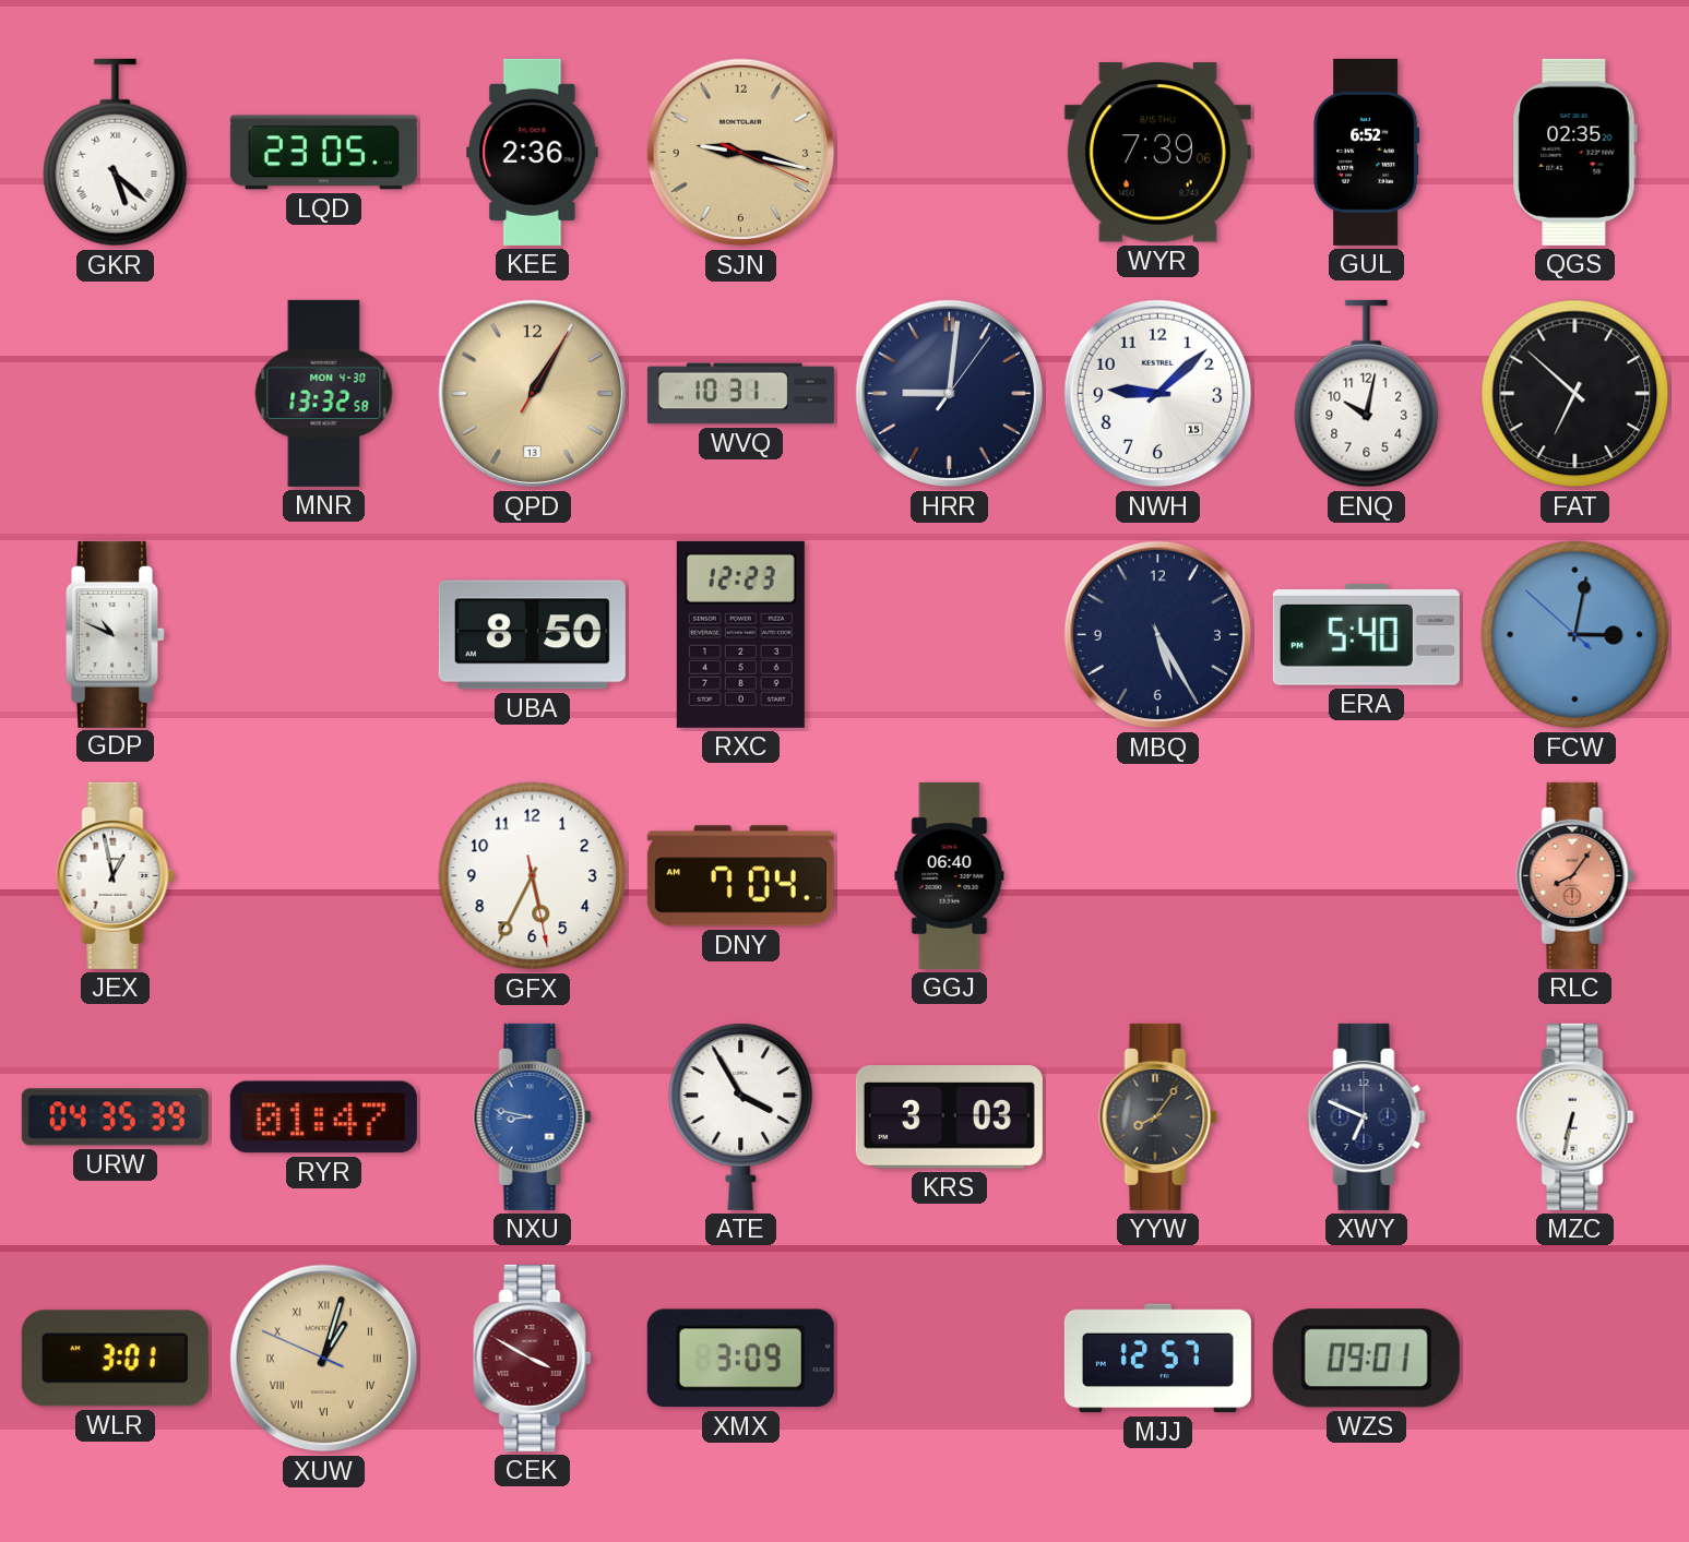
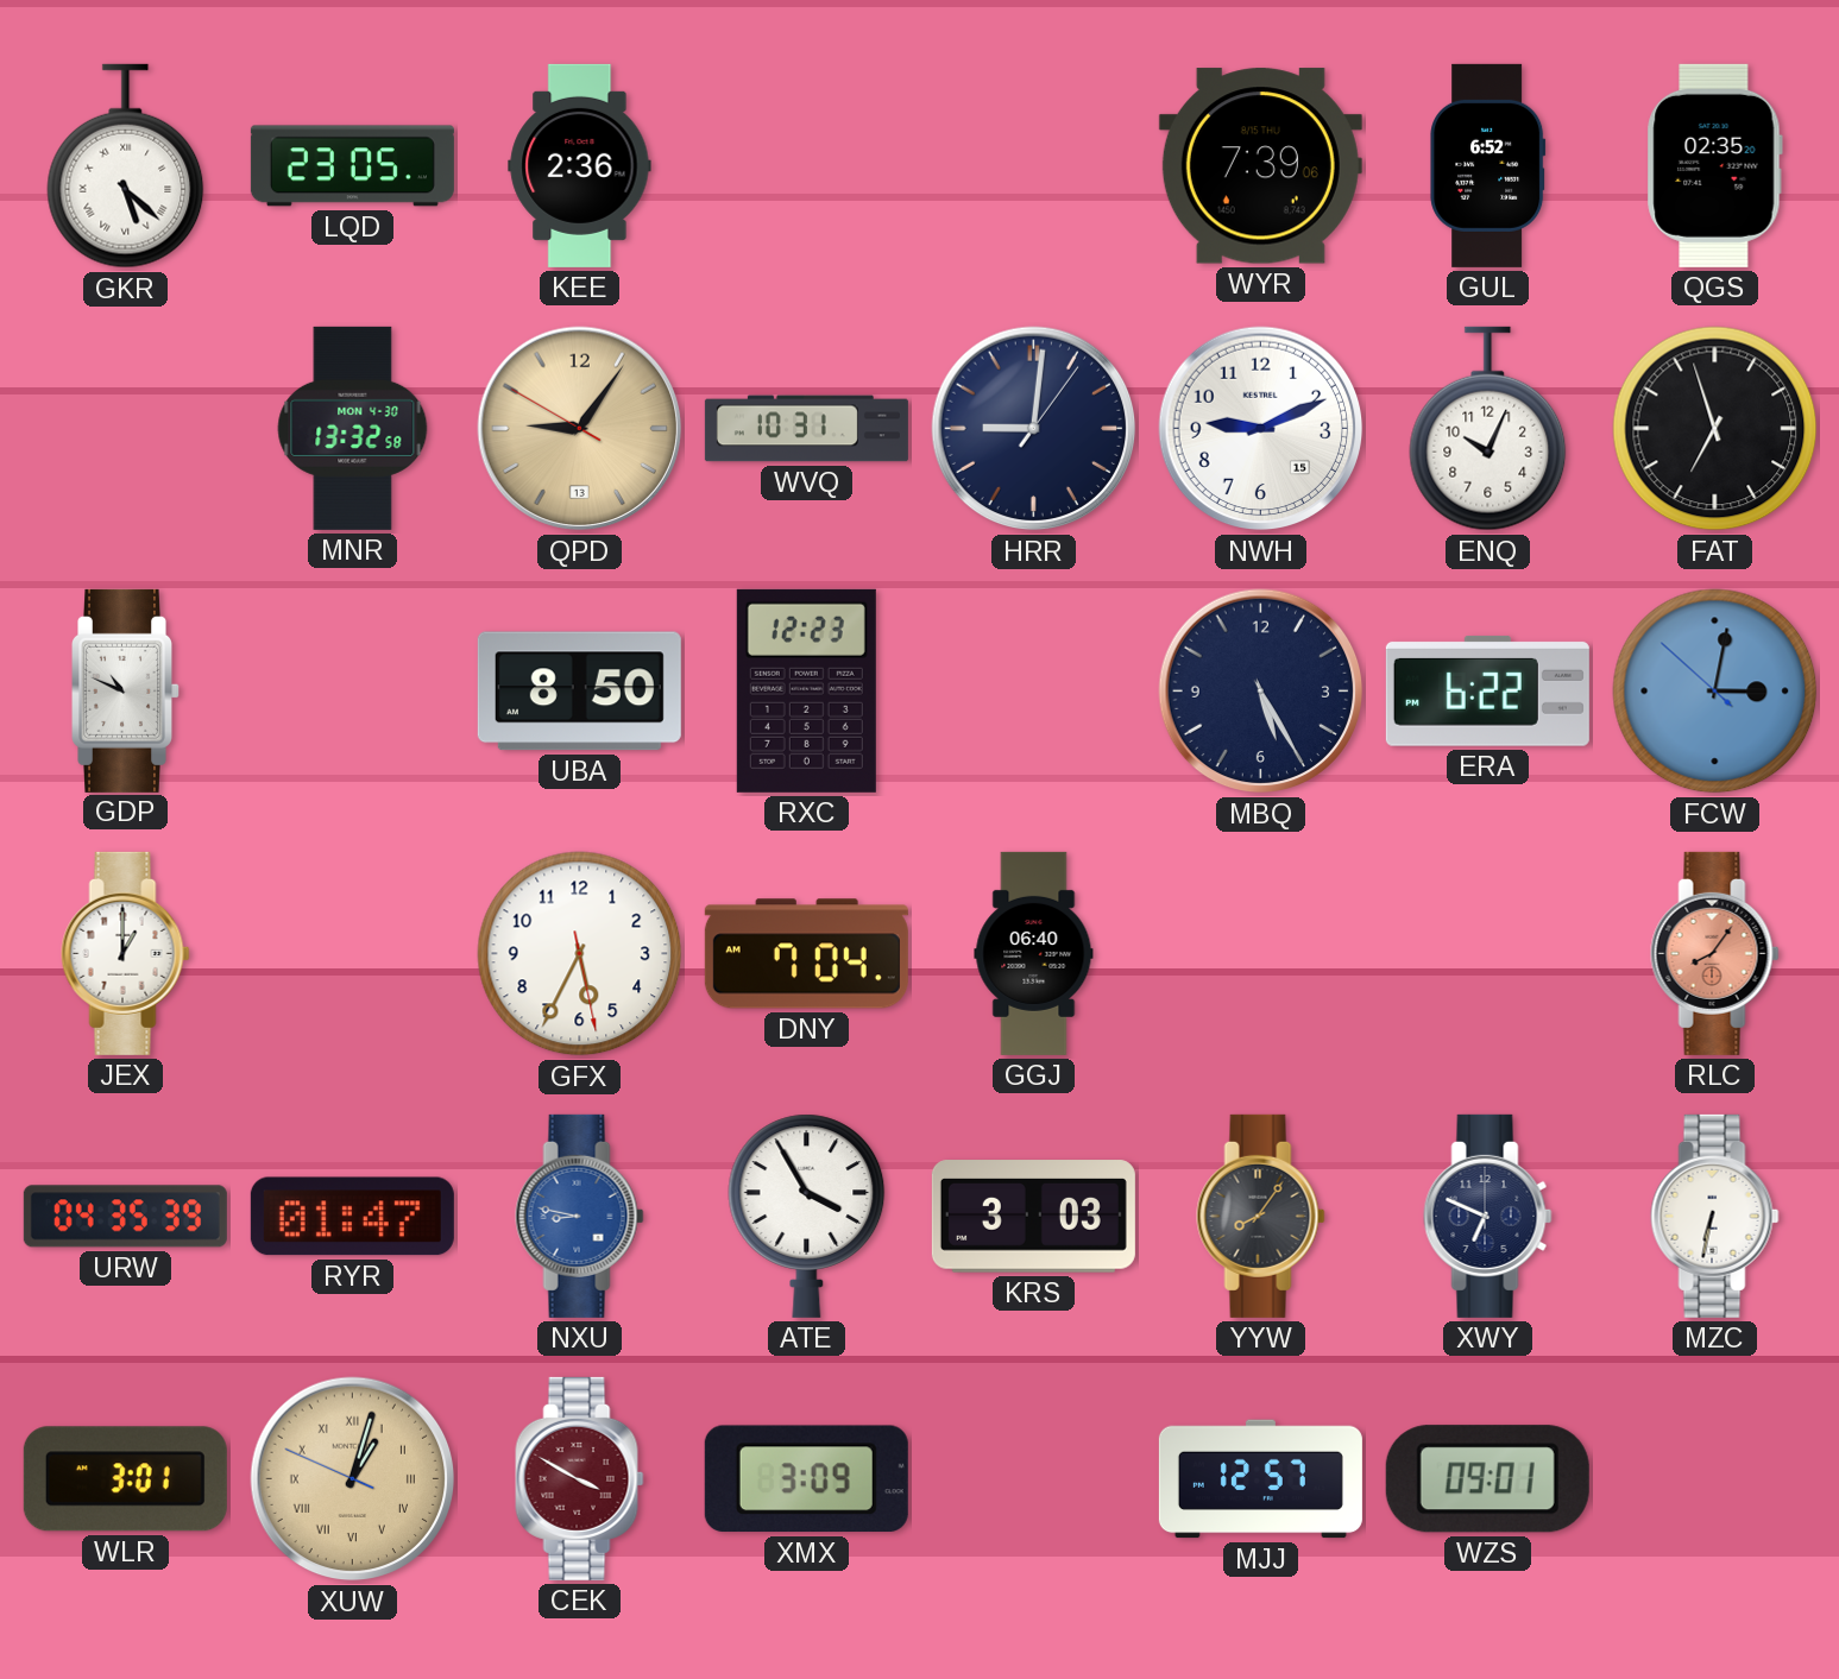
SJN: 9:17 -> none (741, 153)
QPD: 1:05 -> 9:05 (580, 429)
NWH: 9:08 -> 9:11 (1261, 429)
ENQ: 10:02 -> 10:04 (1488, 429)
FAT: 6:52 -> 6:57 (1715, 429)
ERA: 5:40 -> 6:22 (1487, 690)
JEX: 12:58 -> 1:00 (126, 953)
